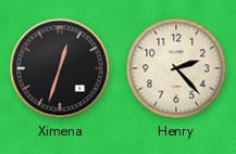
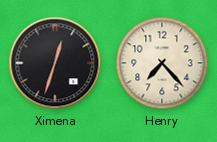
Henry: 2:23 -> 7:23 (162, 63)
